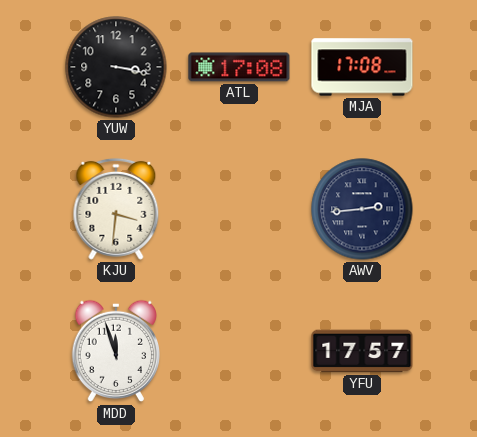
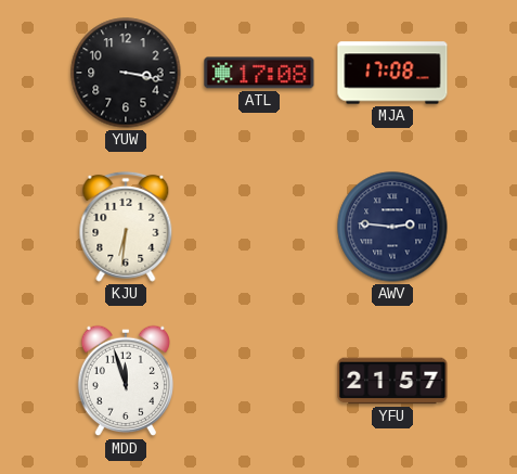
KJU: 3:31 -> 6:31 (126, 227)
AWV: 2:44 -> 2:46 (392, 227)
YFU: 17:57 -> 21:57 (392, 381)
